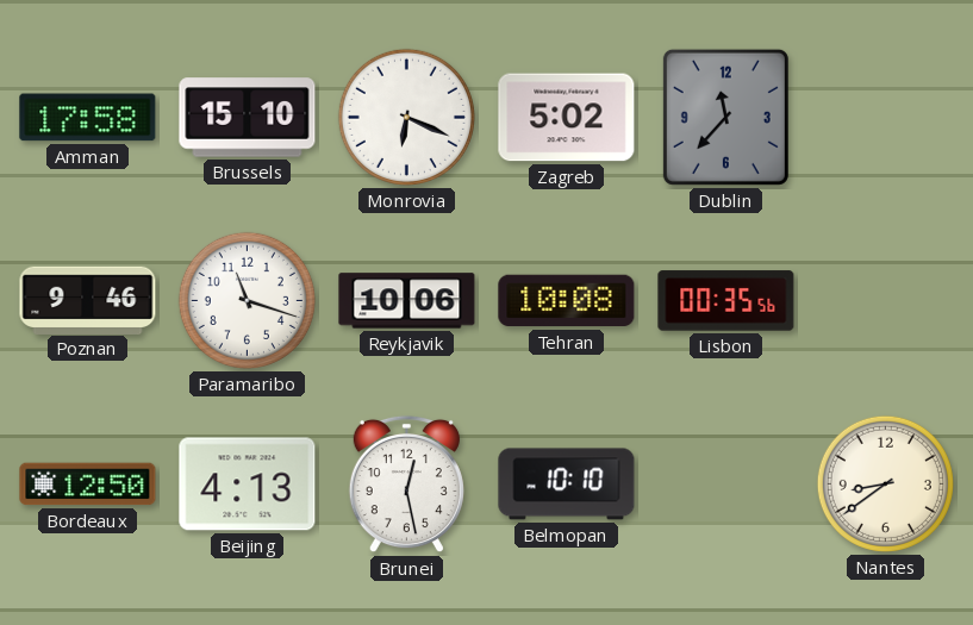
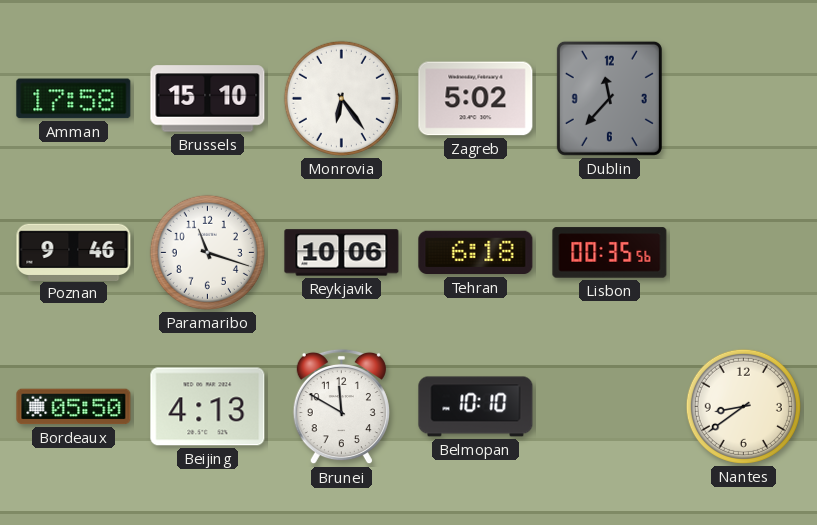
Monrovia: 6:19 -> 6:24 (341, 98)
Tehran: 10:08 -> 6:18 (476, 253)
Bordeaux: 12:50 -> 05:50 (74, 407)
Brunei: 12:28 -> 11:50 (341, 407)
